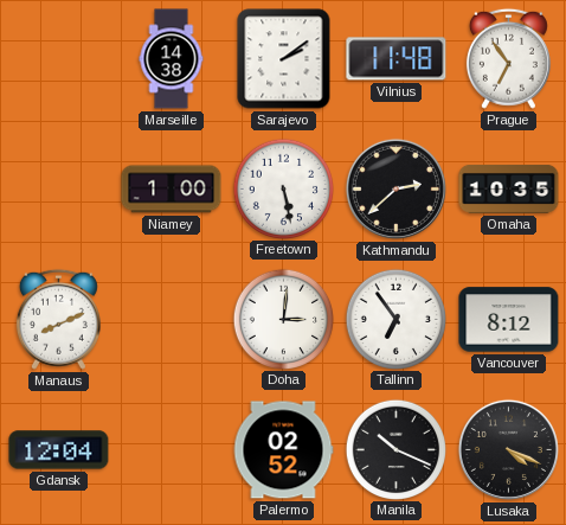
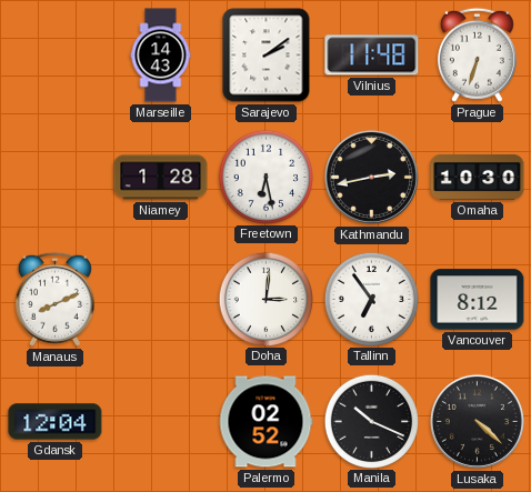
Marseille: 14:38 -> 14:43 (161, 56)
Prague: 6:54 -> 6:33 (477, 54)
Niamey: 1:00 -> 1:28 (161, 178)
Freetown: 5:28 -> 6:28 (265, 177)
Kathmandu: 2:38 -> 2:43 (371, 177)
Omaha: 10:35 -> 10:30 (478, 178)
Lusaka: 4:19 -> 4:22 (477, 421)
